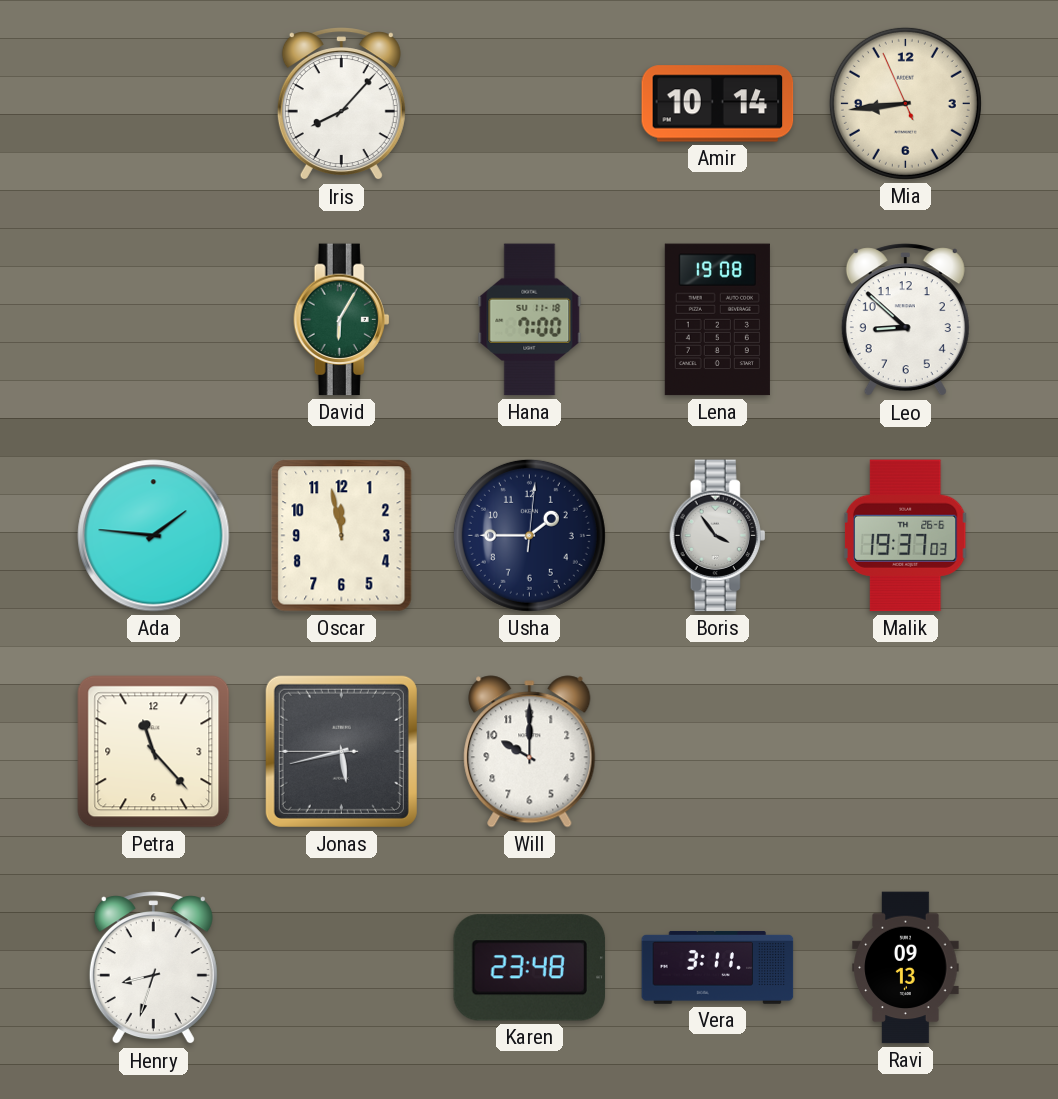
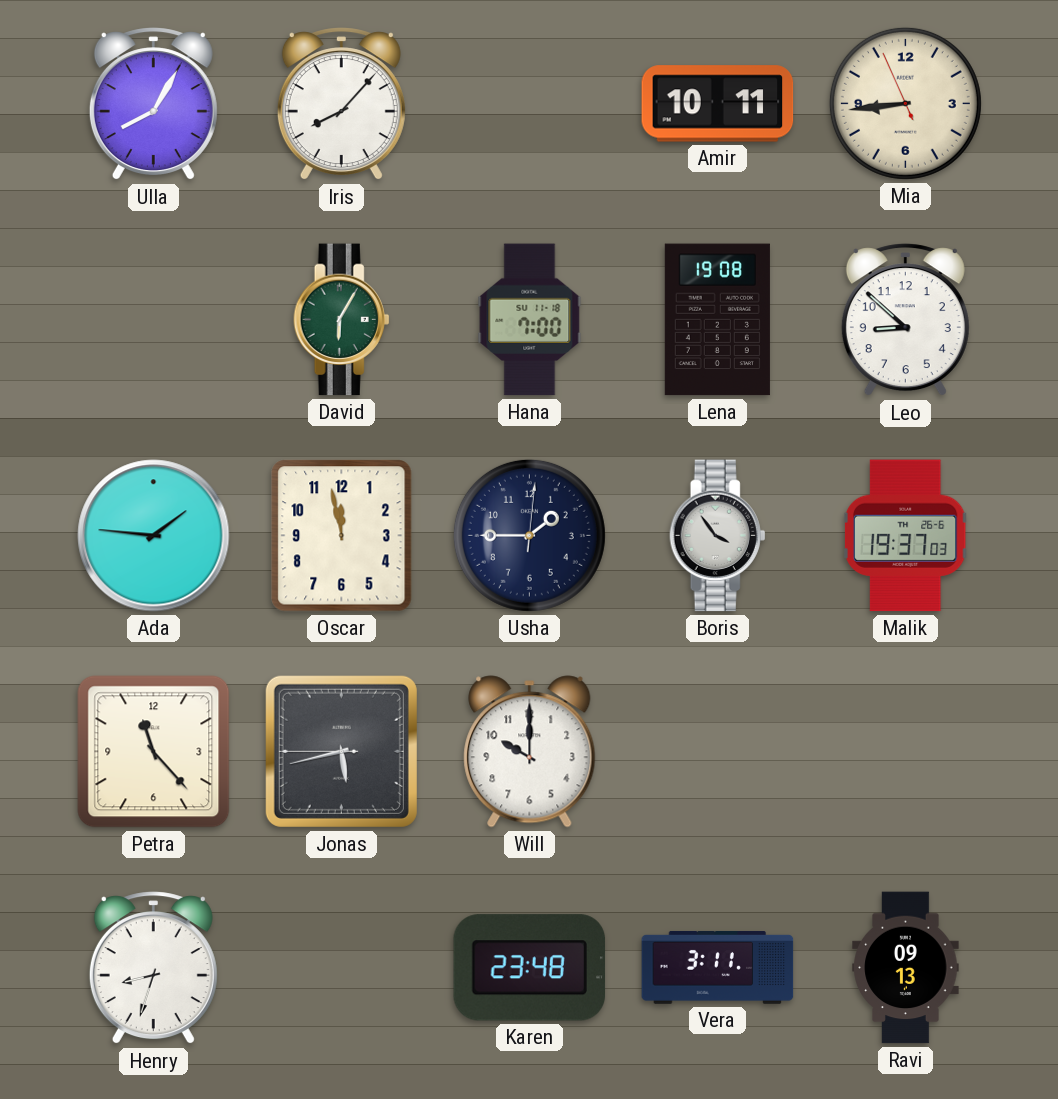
Ulla: none -> 8:05 (153, 104)
Amir: 10:14 -> 10:11 (718, 104)
